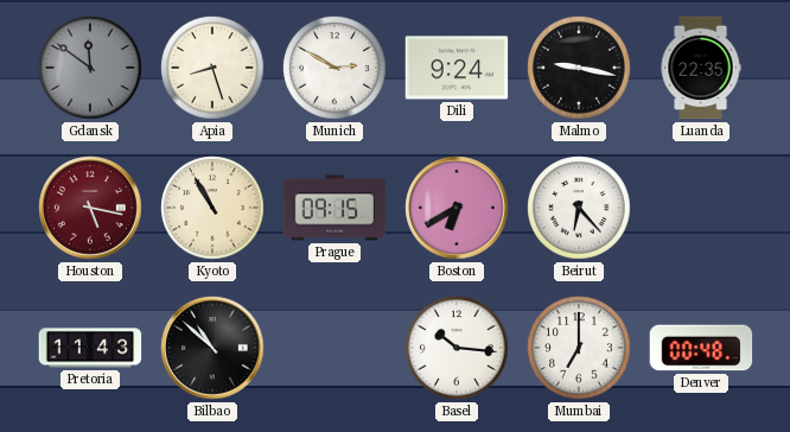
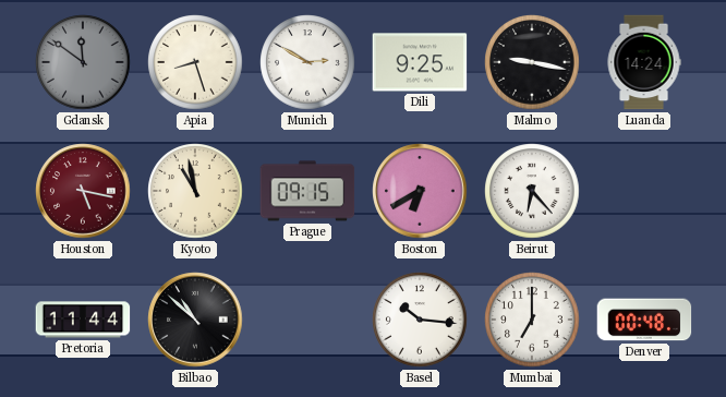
Dili: 9:24 -> 9:25 (420, 62)
Luanda: 22:35 -> 14:24 (644, 62)
Kyoto: 10:55 -> 10:58 (195, 191)
Pretoria: 11:43 -> 11:44 (83, 320)
